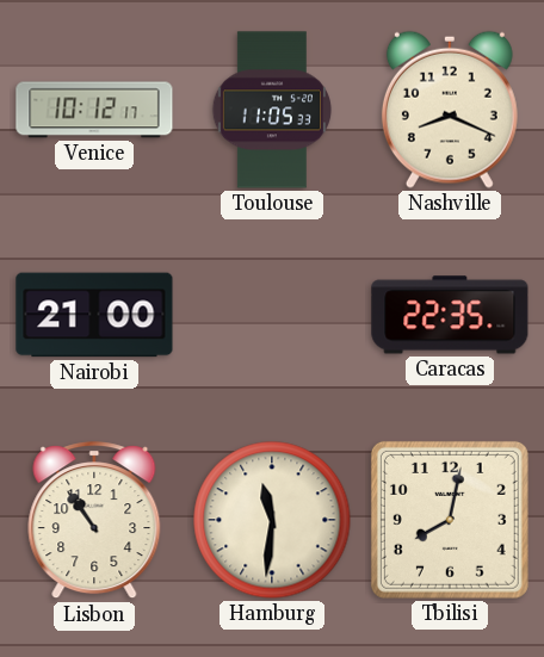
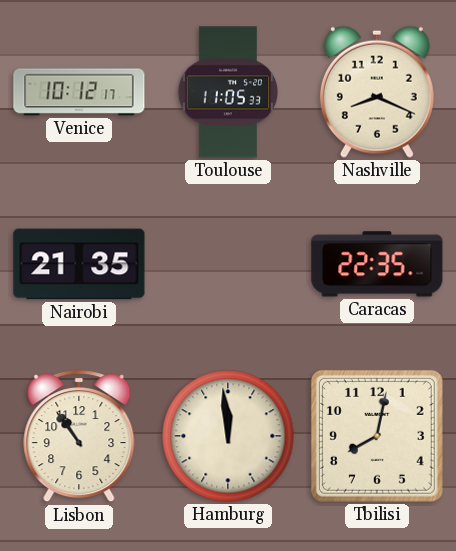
Nairobi: 21:00 -> 21:35 (79, 264)
Hamburg: 11:31 -> 11:59 (228, 436)
